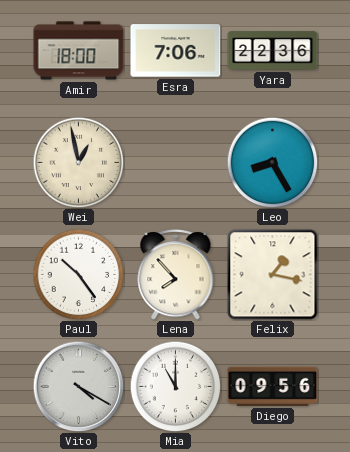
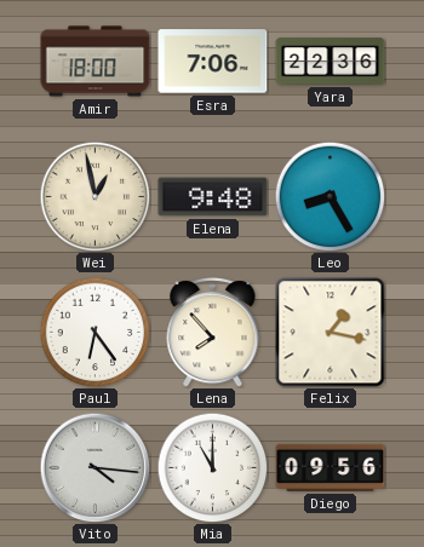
Elena: none -> 9:48 (213, 197)
Paul: 10:24 -> 6:24 (94, 332)
Vito: 4:20 -> 4:16 (94, 467)
